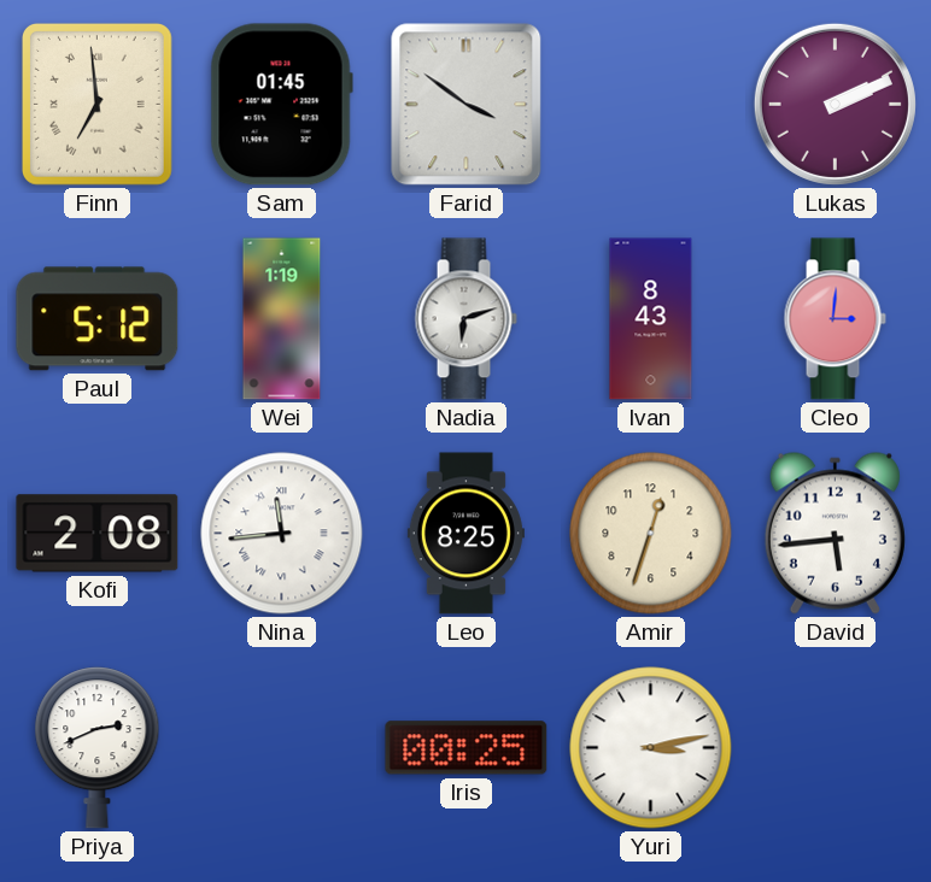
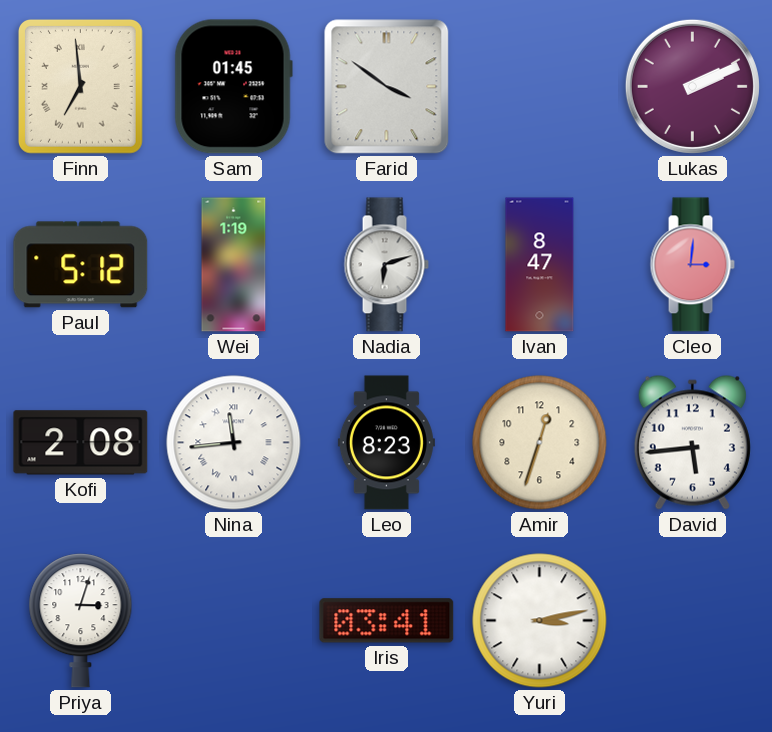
Ivan: 8:43 -> 8:47 (540, 265)
Leo: 8:25 -> 8:23 (386, 443)
Priya: 2:41 -> 3:03 (81, 621)
Iris: 00:25 -> 03:41 (387, 621)
